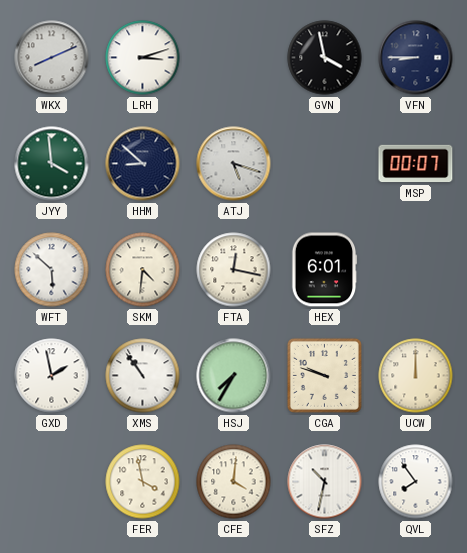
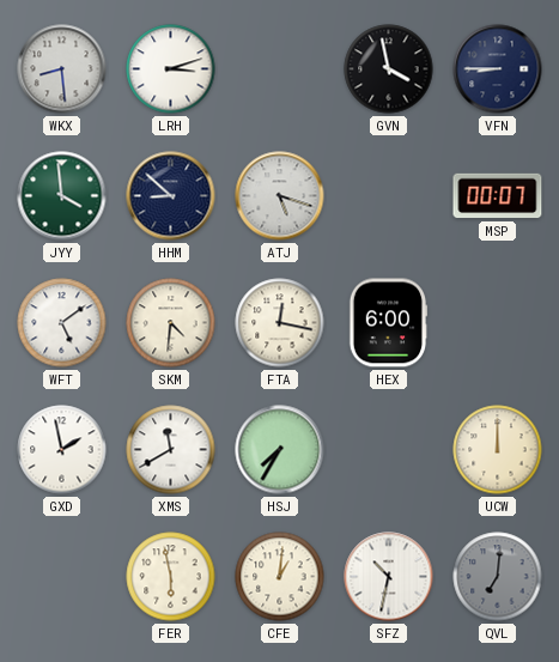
WKX: 8:11 -> 8:29 (62, 69)
WFT: 5:52 -> 5:09 (62, 323)
HEX: 6:01 -> 6:00 (388, 323)
XMS: 10:54 -> 11:40 (171, 450)
CGA: 9:48 -> none (324, 375)
FER: 3:58 -> 5:58 (171, 577)
CFE: 4:01 -> 1:01 (280, 577)
QVL: 7:54 -> 7:01 (498, 577)
QVL dial: white -> grey (498, 577)
